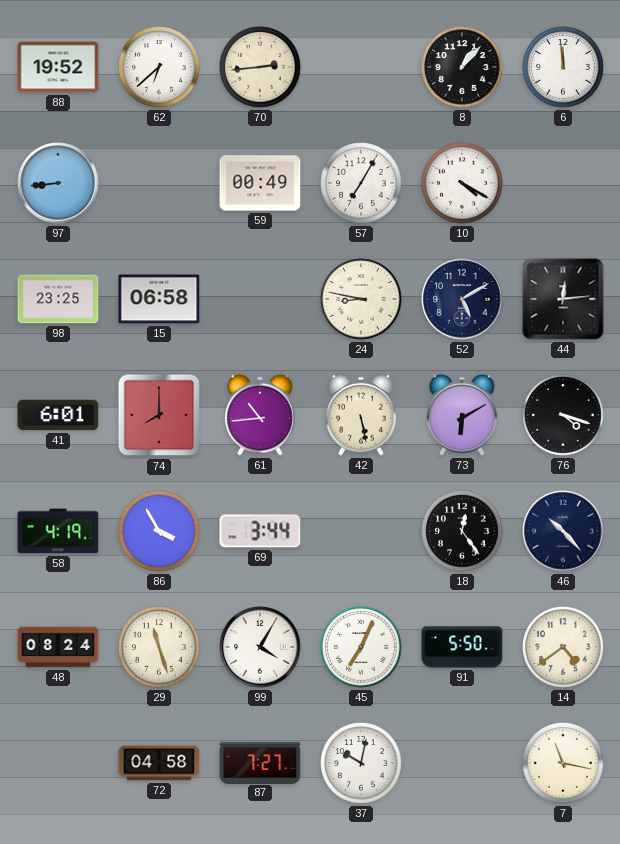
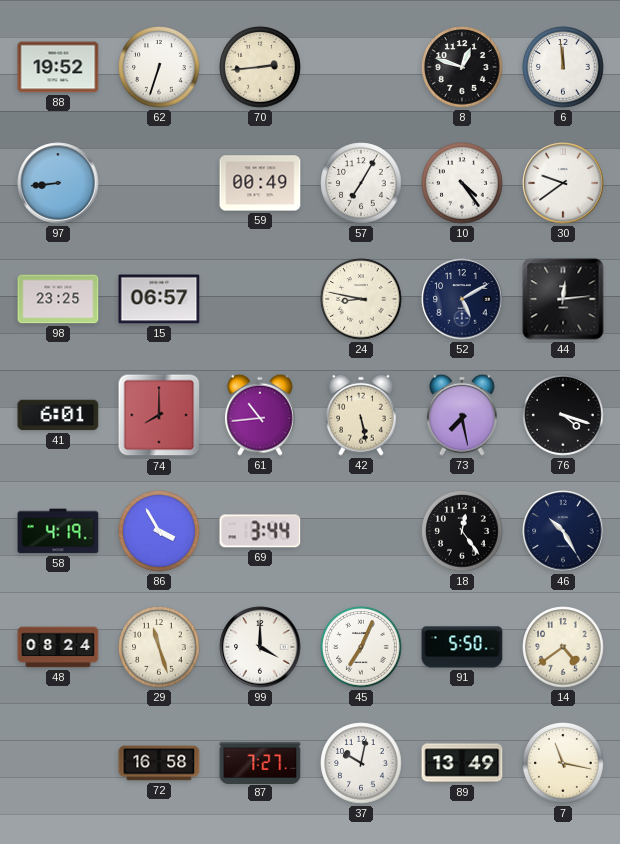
62: 6:38 -> 6:33 (159, 67)
8: 1:07 -> 12:48 (462, 67)
10: 4:20 -> 4:24 (462, 183)
30: none -> 9:39 (563, 183)
15: 06:58 -> 06:57 (159, 299)
73: 6:10 -> 7:28 (463, 415)
46: 10:23 -> 10:25 (563, 531)
99: 4:05 -> 4:00 (260, 647)
72: 04:58 -> 16:58 (159, 763)
89: none -> 13:49 (462, 763)
